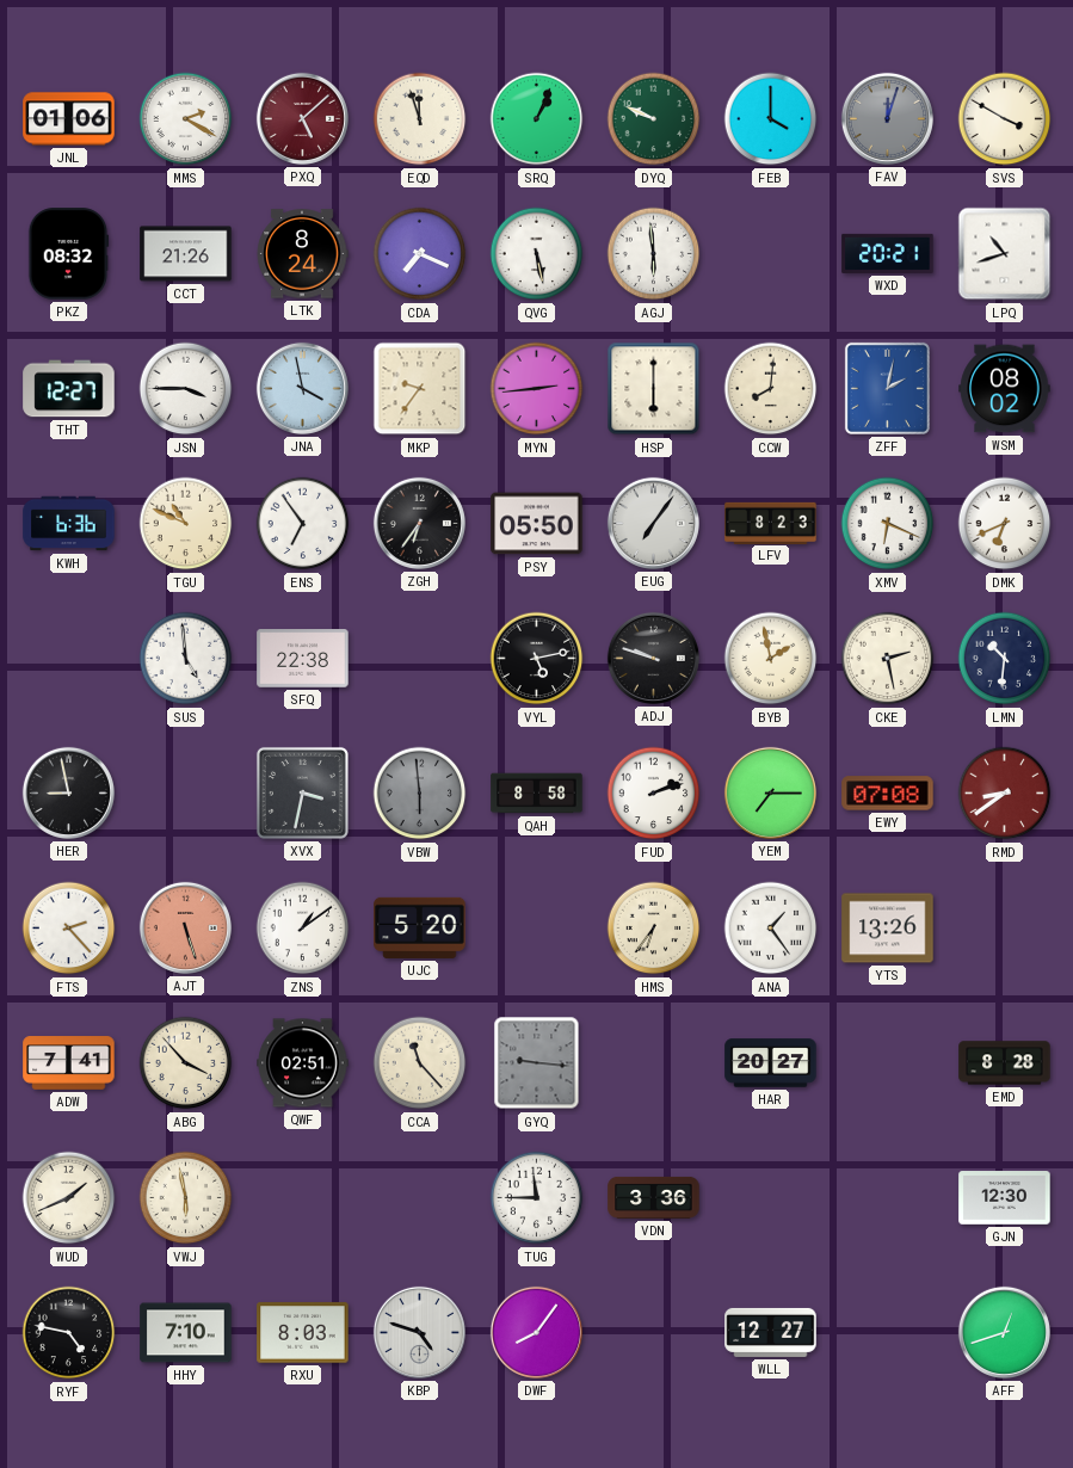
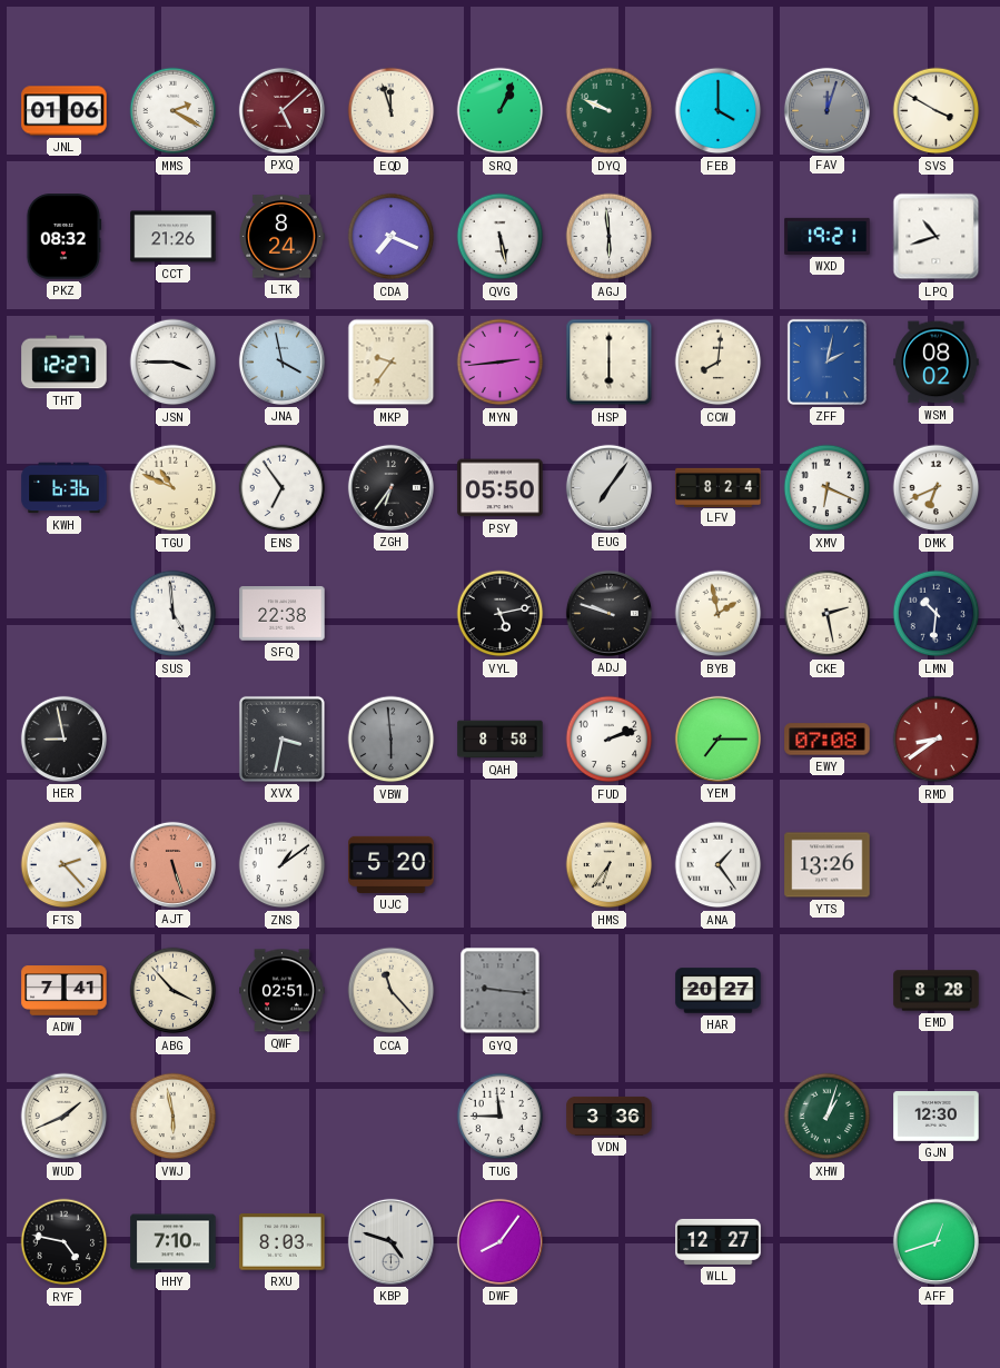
WXD: 20:21 -> 19:21 (828, 236)
LFV: 8:23 -> 8:24 (719, 487)
XHW: none -> 1:03 (828, 1117)
